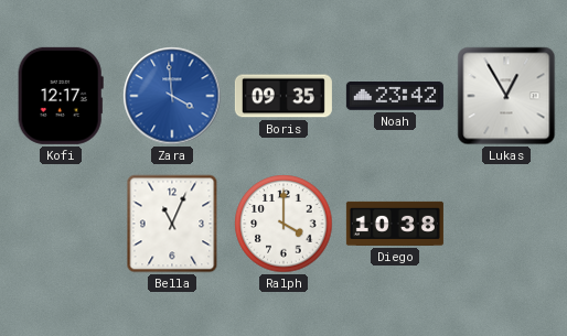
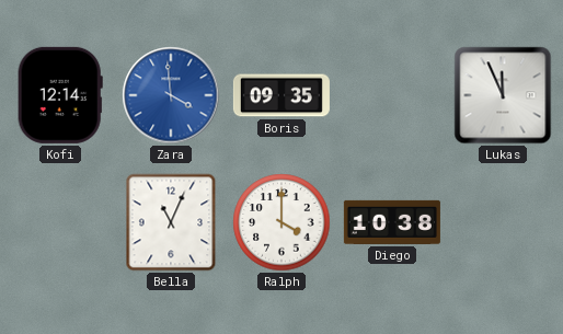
Kofi: 12:17 -> 12:14 (60, 95)
Noah: 23:42 -> none (395, 97)
Lukas: 12:55 -> 11:56 (503, 95)
